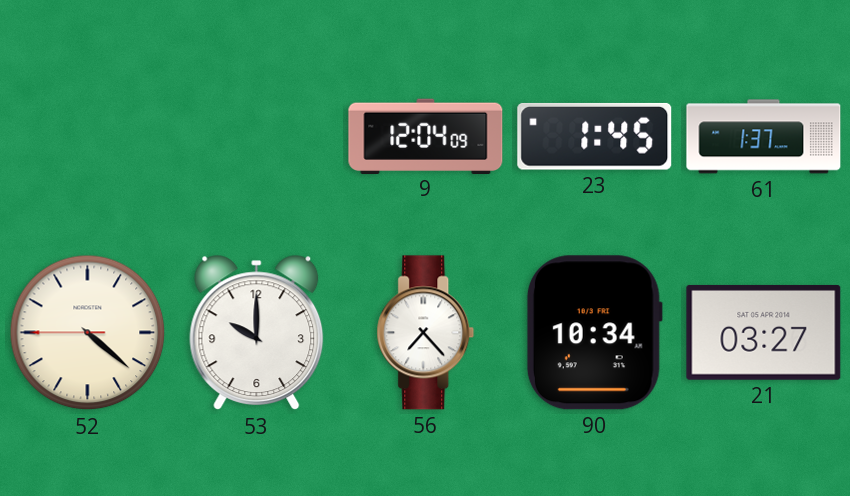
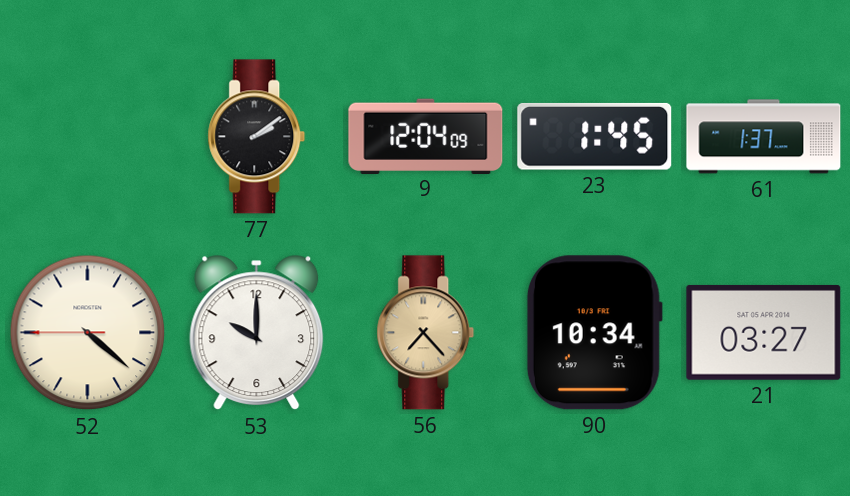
77: none -> 2:09 (257, 137)
56 dial: white -> champagne (426, 333)
